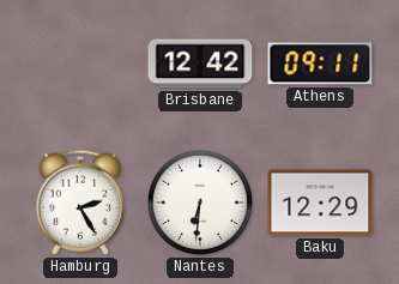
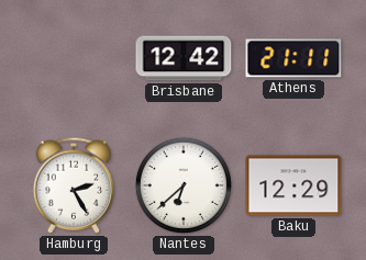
Athens: 09:11 -> 21:11 (293, 58)
Nantes: 6:31 -> 6:38 (184, 185)
